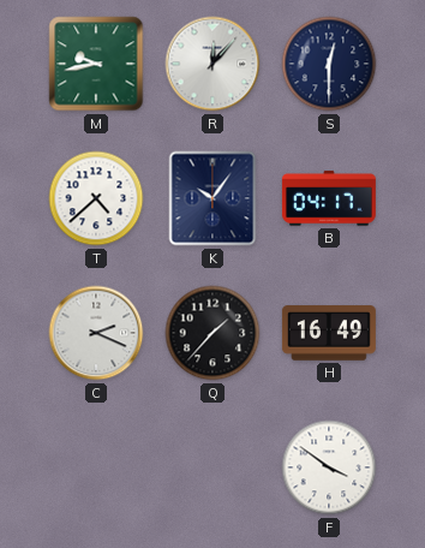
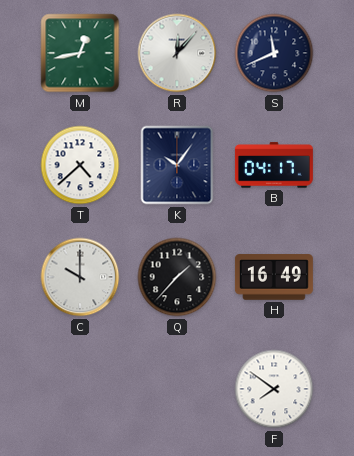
M: 9:43 -> 12:43 (80, 53)
S: 12:30 -> 11:41 (274, 53)
C: 2:19 -> 10:00 (80, 277)
F: 3:51 -> 7:51 (274, 389)
